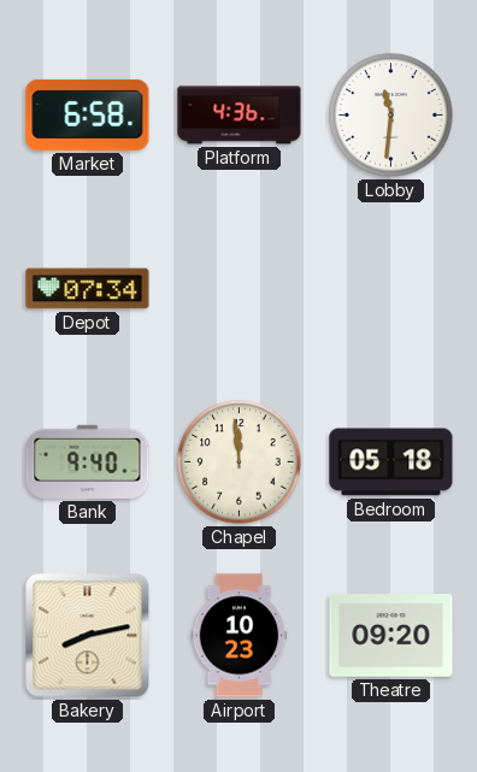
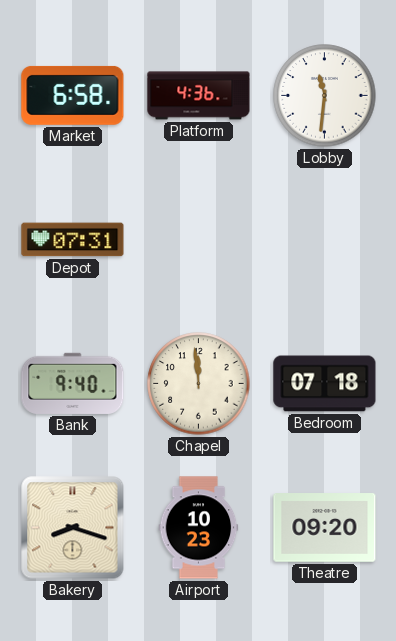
Depot: 07:34 -> 07:31 (73, 240)
Bedroom: 05:18 -> 07:18 (325, 384)
Bakery: 8:13 -> 8:18 (73, 528)
